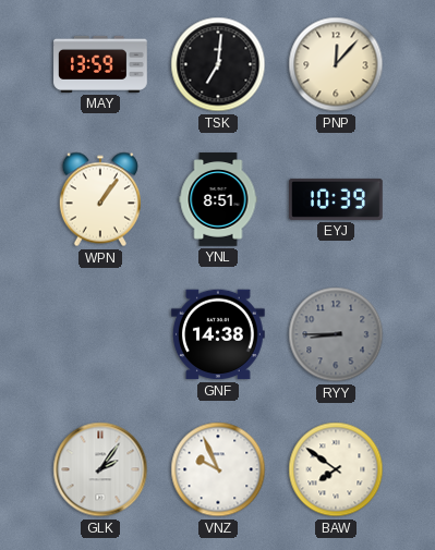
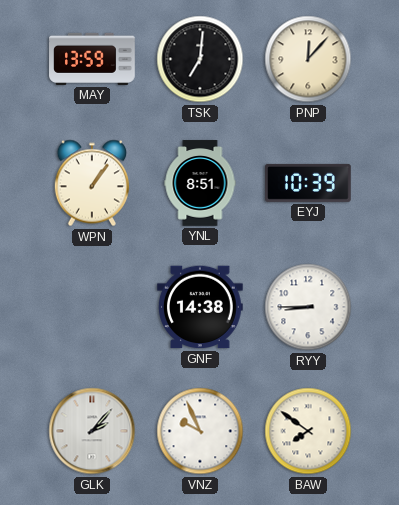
RYY dial: grey -> white (308, 307)
GLK: 2:06 -> 2:07 (92, 431)
